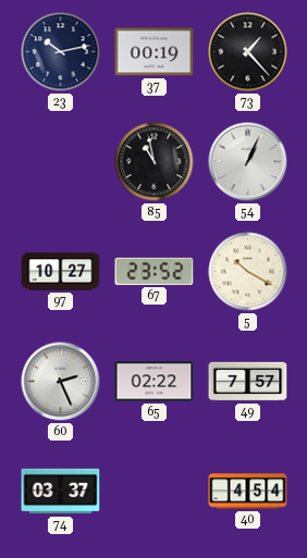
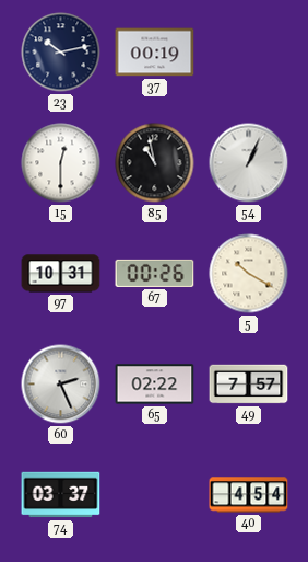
73: 1:23 -> none (248, 52)
15: none -> 12:30 (61, 163)
97: 10:27 -> 10:31 (61, 274)
67: 23:52 -> 00:26 (155, 273)
